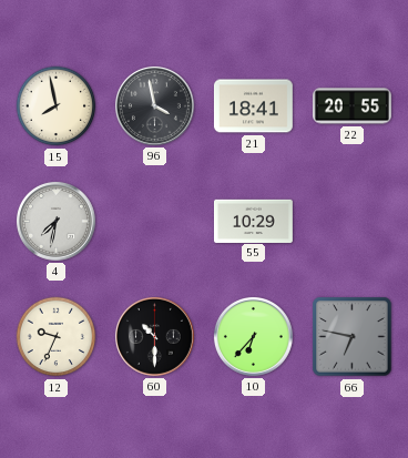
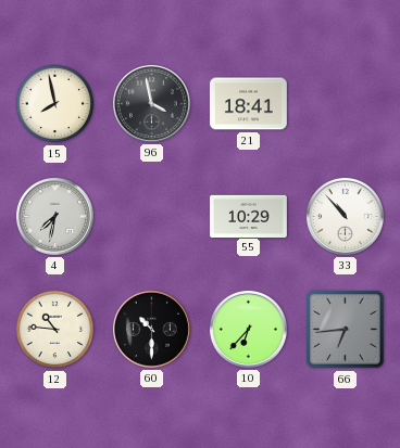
22: 20:55 -> none (351, 106)
33: none -> 10:53 (345, 216)
12: 9:34 -> 10:46 (55, 330)
66: 6:47 -> 6:44 (346, 330)
